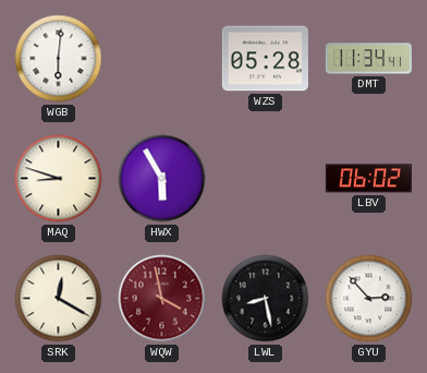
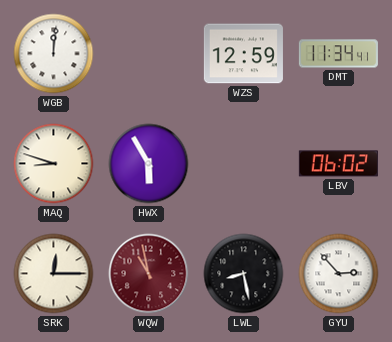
WGB: 6:01 -> 12:01 (54, 54)
WZS: 05:28 -> 12:59 (243, 54)
SRK: 12:20 -> 12:15 (54, 274)
WQW: 3:58 -> 10:58 (149, 274)
